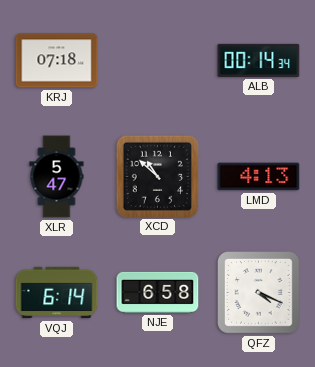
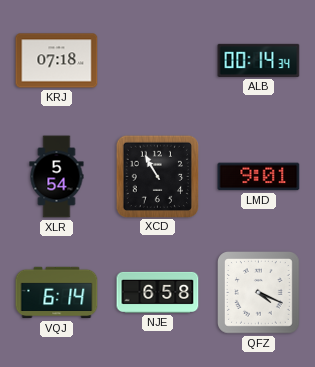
XLR: 5:47 -> 5:54 (57, 177)
XCD: 10:52 -> 10:55 (157, 176)
LMD: 4:13 -> 9:01 (259, 177)
